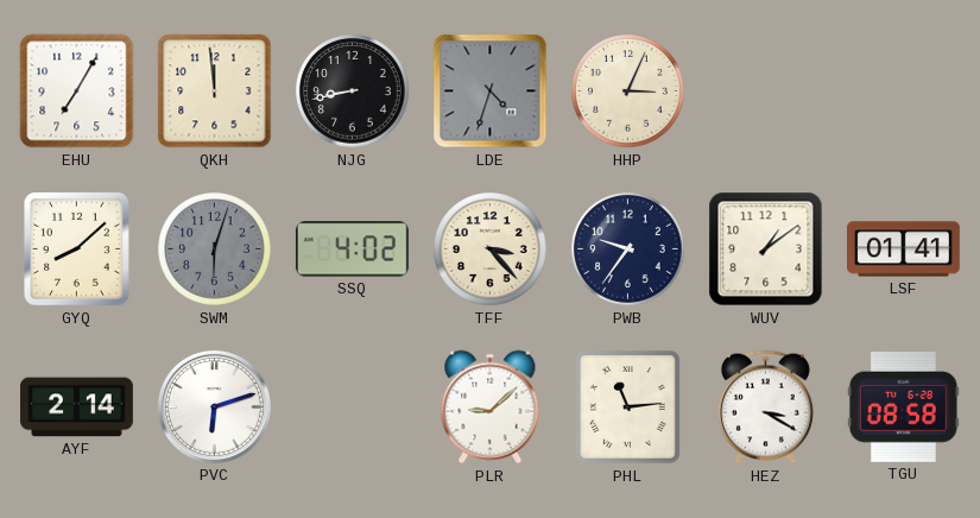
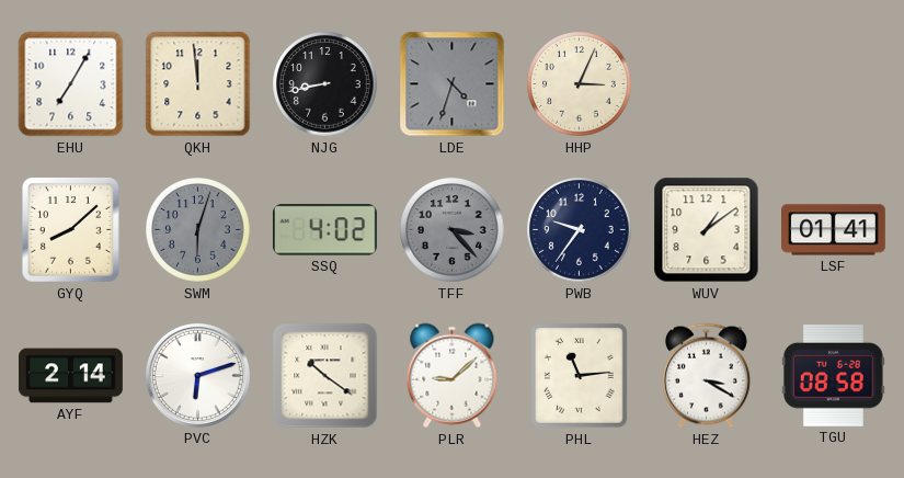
TFF dial: cream -> grey (453, 230)
HZK: none -> 10:21 (325, 376)
